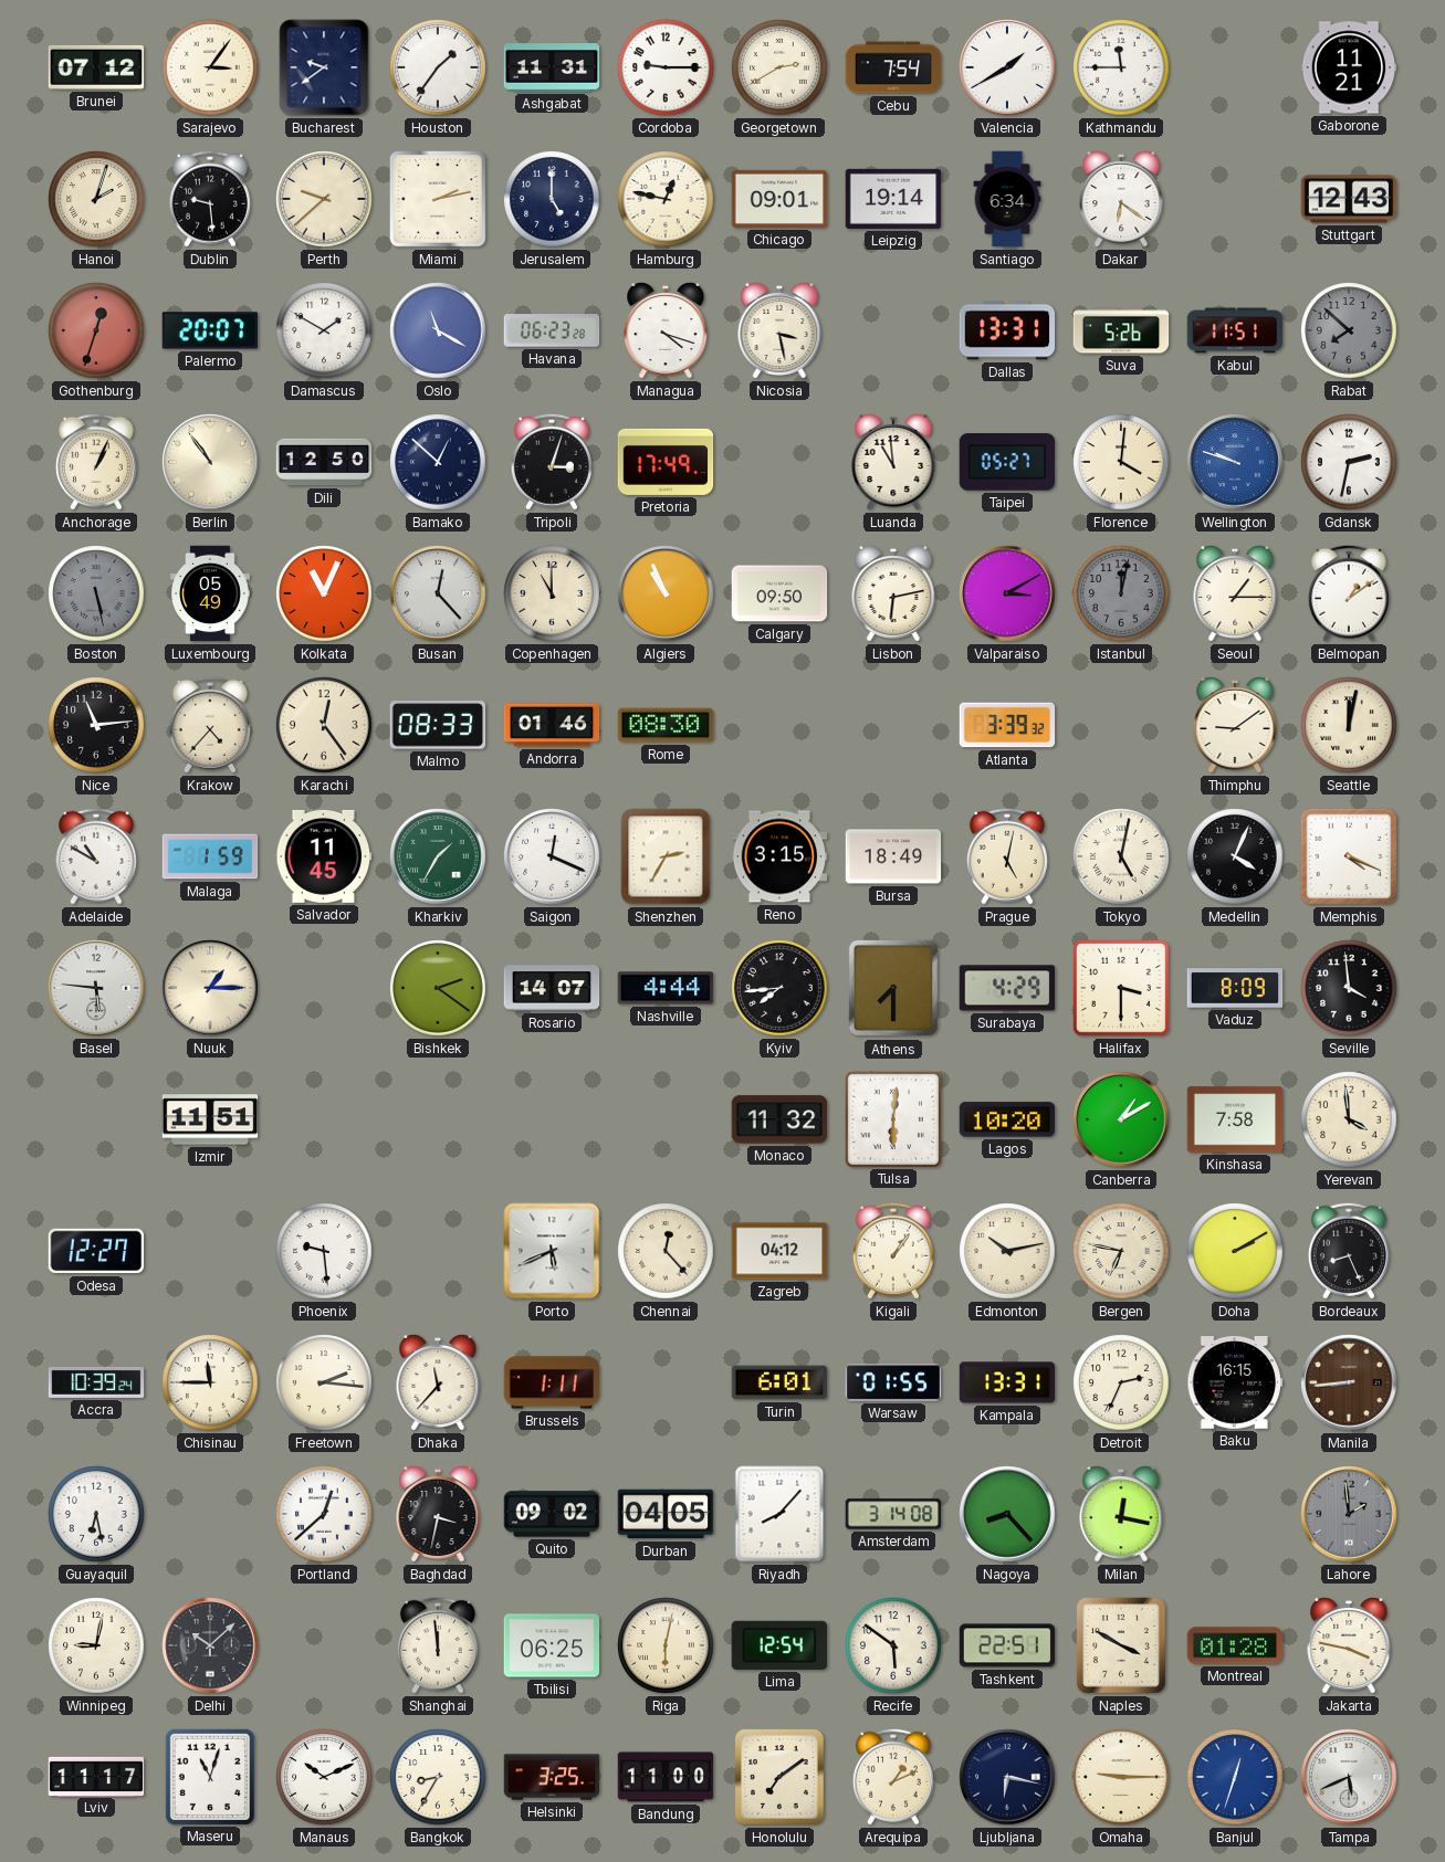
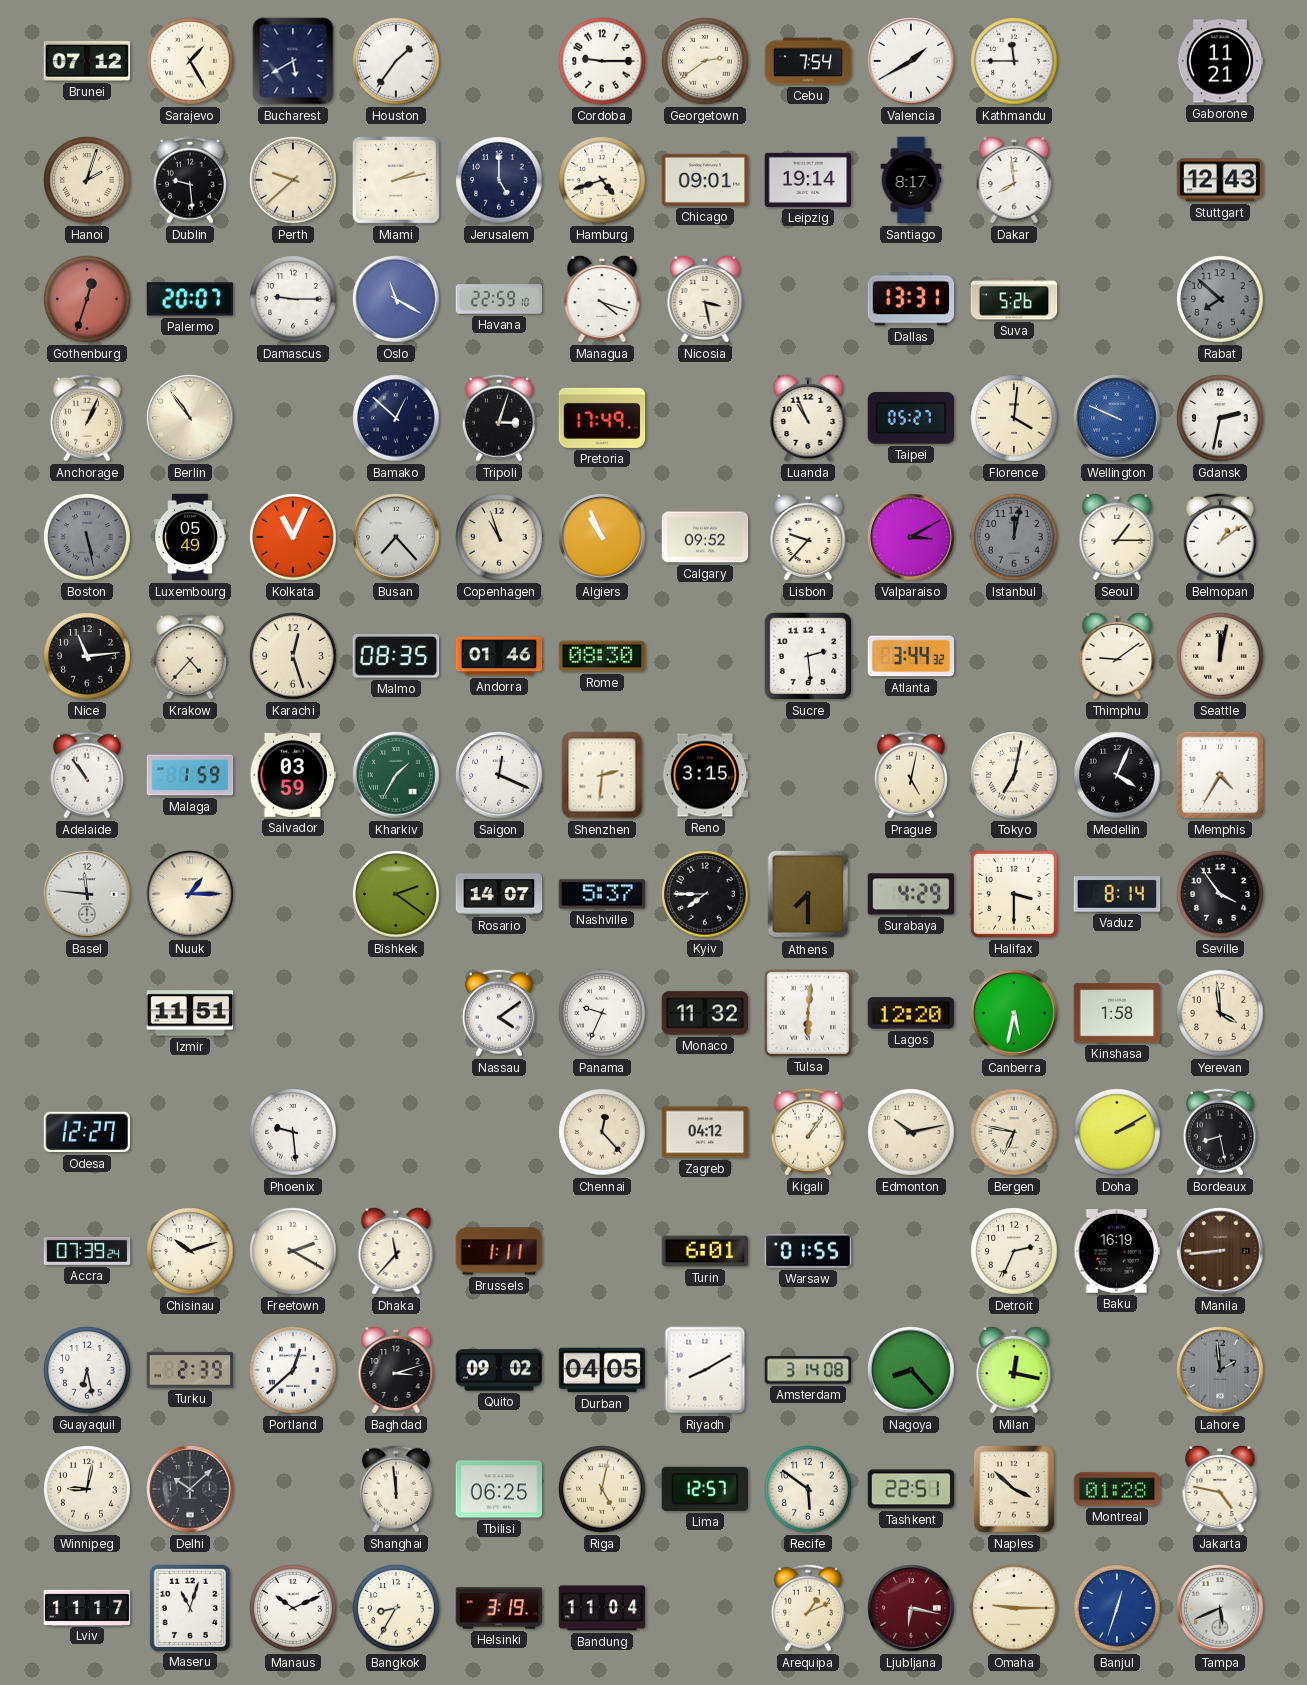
Sarajevo: 3:06 -> 1:25 (190, 61)
Bucharest: 9:39 -> 5:40 (293, 61)
Ashgabat: 11:31 -> none (552, 67)
Georgetown: 2:40 -> 2:39 (705, 61)
Hamburg: 12:47 -> 4:42 (602, 180)
Santiago: 6:34 -> 8:17 (911, 180)
Dakar: 6:21 -> 7:59 (1014, 180)
Damascus: 1:50 -> 9:15 (293, 299)
Havana: 06:23 -> 22:59 (499, 299)
Kabul: 11:51 -> none (1235, 330)
Dili: 12:50 -> none (324, 462)
Luanda: 10:59 -> 10:56 (808, 418)
Wellington: 9:48 -> 9:49 (1117, 418)
Busan: 12:23 -> 7:23 (396, 537)
Copenhagen: 11:00 -> 10:57 (499, 537)
Calgary: 09:50 -> 09:52 (705, 537)
Lisbon: 6:13 -> 9:37 (808, 537)
Karachi: 12:24 -> 12:27 (293, 656)
Malmo: 08:33 -> 08:35 (396, 656)
Sucre: none -> 2:29 (808, 656)
Atlanta: 3:39 -> 3:44 (911, 656)
Adelaide: 10:50 -> 10:54 (87, 775)
Salvador: 11:45 -> 03:59 (293, 775)
Shenzhen: 2:35 -> 2:31 (602, 775)
Bursa: 18:49 -> none (893, 856)
Tokyo: 5:02 -> 7:02 (1014, 775)
Memphis: 4:19 -> 4:35 (1220, 775)
Basel: 5:46 -> 11:46 (87, 894)
Nashville: 4:44 -> 5:37 (602, 894)
Kyiv: 7:44 -> 7:45 (705, 894)
Vaduz: 8:09 -> 8:14 (1117, 894)
Seville: 3:59 -> 3:54 (1220, 894)
Nassau: none -> 4:09 (499, 1013)
Panama: none -> 9:34 (602, 1013)
Lagos: 10:20 -> 12:20 (911, 1013)
Canberra: 1:10 -> 5:32 (1014, 1013)
Kinshasa: 7:58 -> 1:58 (1117, 1013)
Porto: 5:41 -> none (552, 1251)
Bordeaux: 8:26 -> 8:28 (1220, 1132)
Accra: 10:39 -> 07:39 (87, 1251)
Chisinau: 11:45 -> 10:12 (190, 1251)
Freetown: 2:16 -> 2:20 (293, 1251)
Kampala: 13:31 -> none (1007, 1382)
Baku: 16:15 -> 16:19 (1117, 1252)
Turku: none -> 2:39 (190, 1370)
Baghdad: 3:32 -> 3:12 (396, 1370)
Riyadh: 8:07 -> 8:10 (705, 1370)
Riga: 6:02 -> 5:02 (602, 1489)
Lima: 12:54 -> 12:57 (704, 1489)
Naples: 3:50 -> 3:52 (1015, 1490)
Jakarta: 3:47 -> 4:47 (1220, 1489)
Helsinki: 3:25 -> 3:19 (499, 1608)
Bandung: 11:00 -> 11:04 (602, 1608)
Honolulu: 7:09 -> none (781, 1778)
Ljubljana dial: navy -> burgundy (911, 1608)
